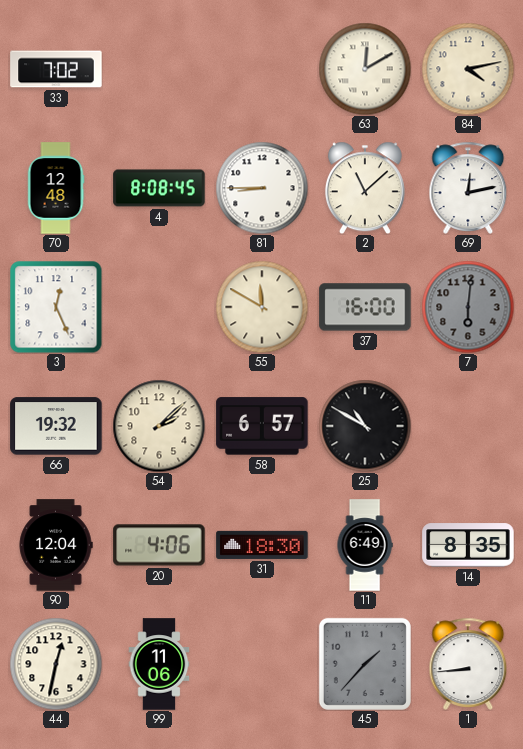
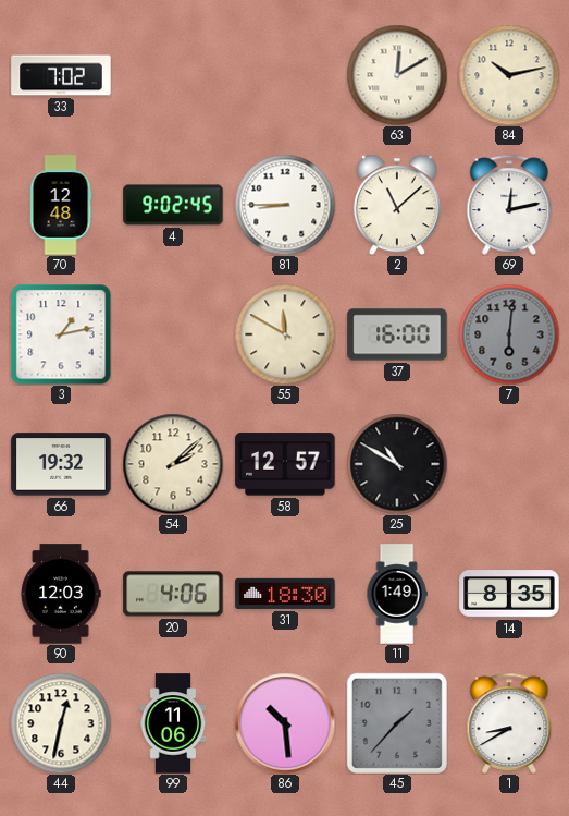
84: 4:13 -> 10:13 (509, 75)
4: 8:08 -> 9:02 (173, 205)
3: 12:26 -> 1:13 (61, 334)
58: 6:57 -> 12:57 (285, 464)
90: 12:04 -> 12:03 (61, 594)
11: 6:49 -> 1:49 (397, 594)
86: none -> 10:29 (285, 723)
1: 8:44 -> 8:40 (509, 723)
